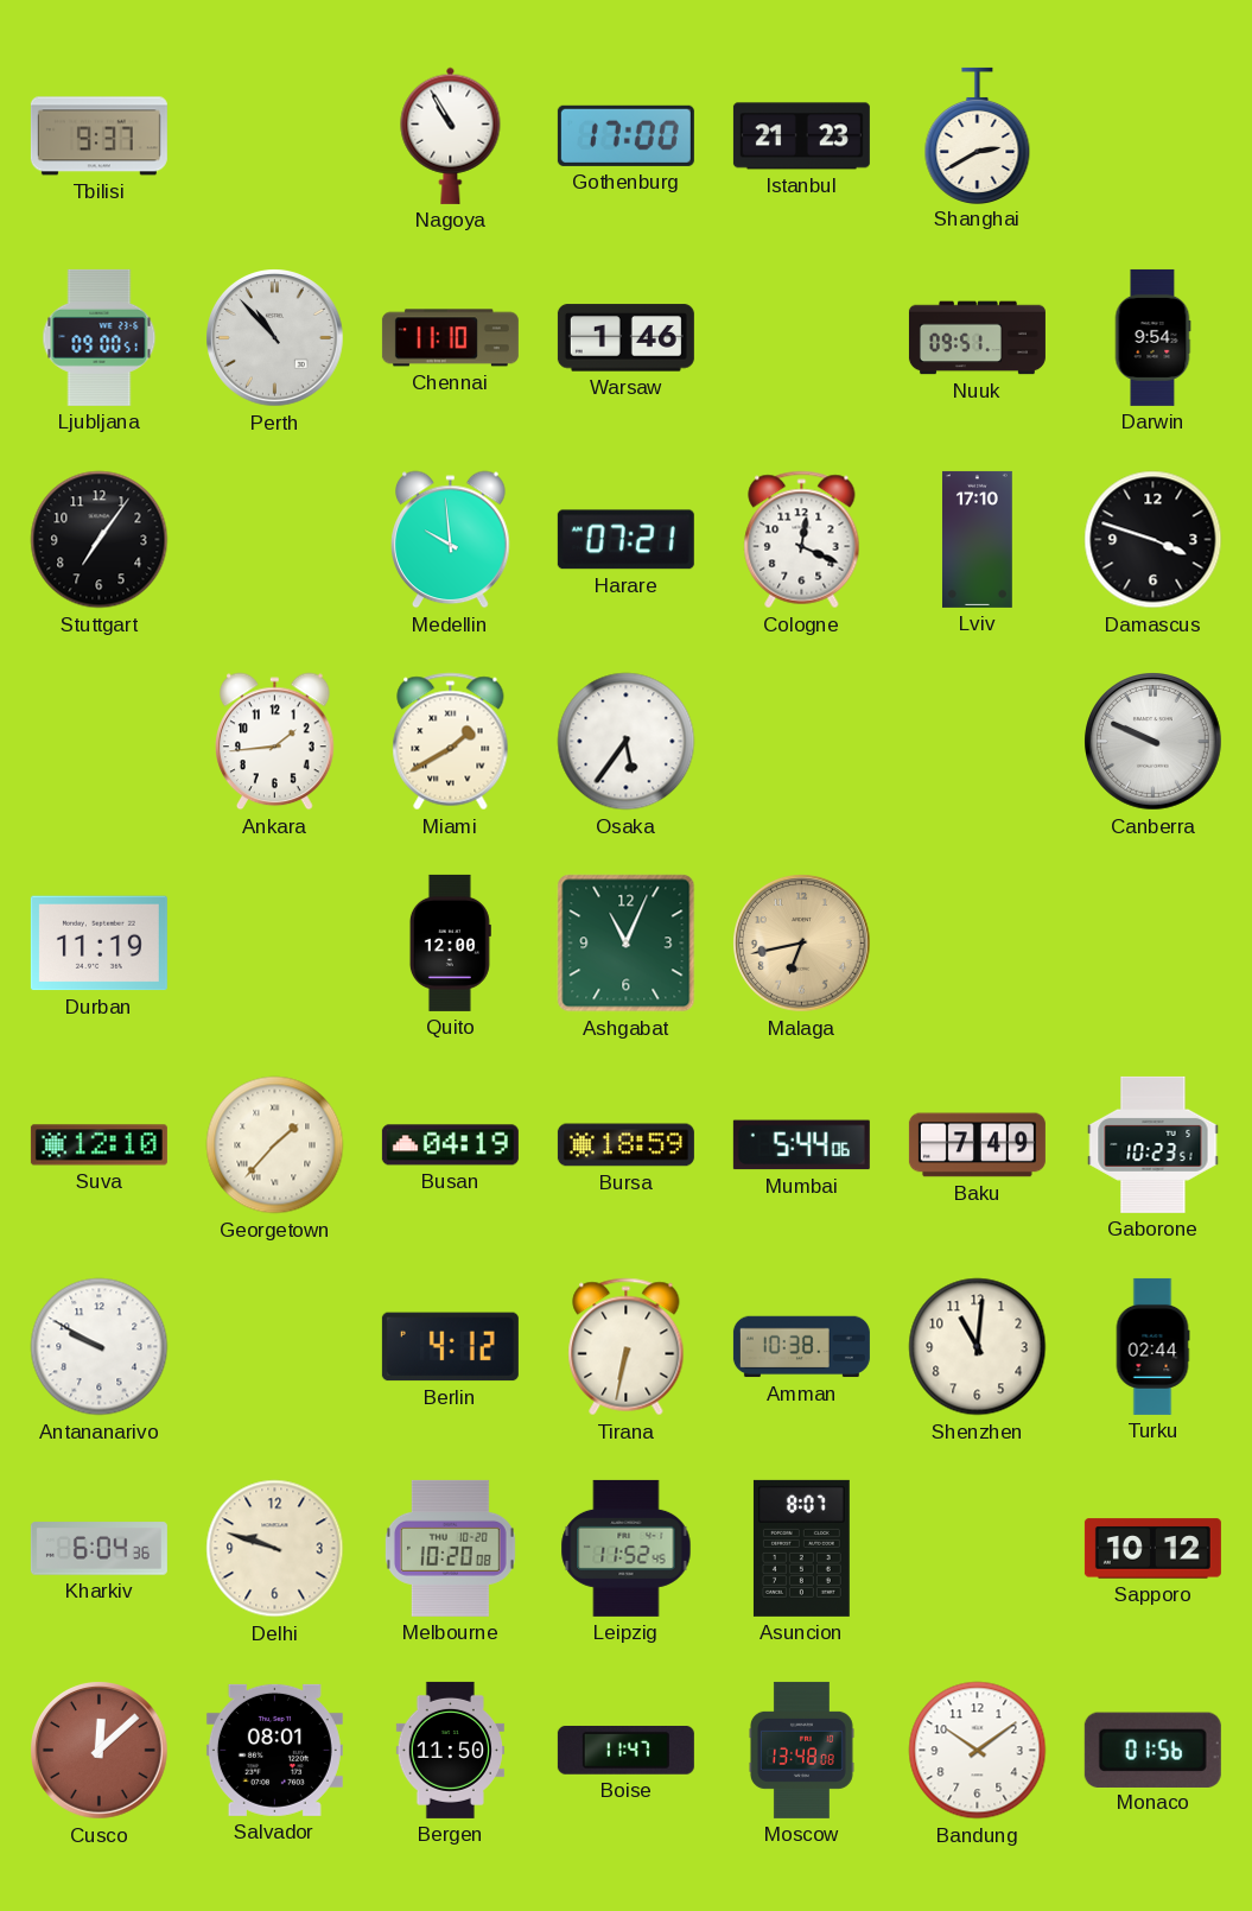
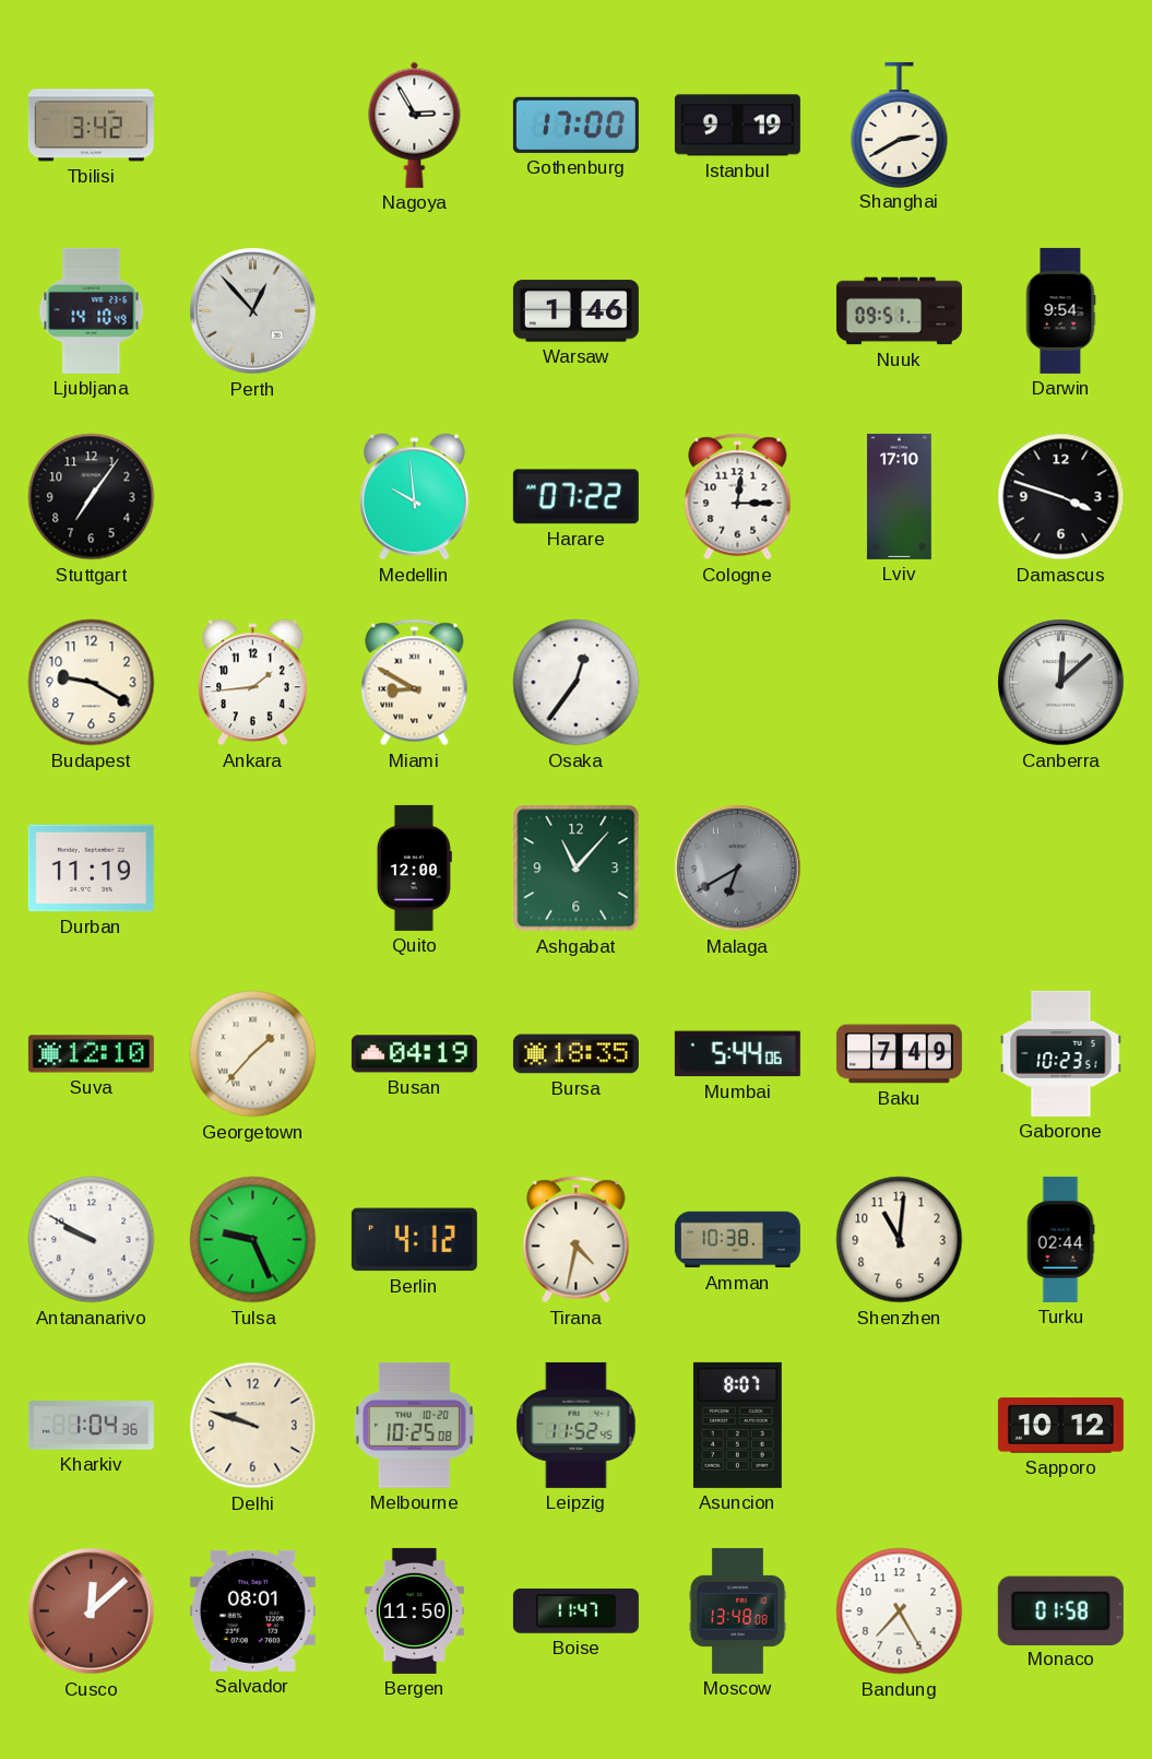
Tbilisi: 9:37 -> 3:42 (91, 126)
Nagoya: 10:55 -> 2:55 (415, 125)
Istanbul: 21:23 -> 9:19 (737, 126)
Ljubljana: 09:00 -> 14:10 (92, 310)
Perth: 10:53 -> 12:53 (253, 311)
Chennai: 11:10 -> none (450, 338)
Harare: 07:21 -> 07:22 (575, 497)
Cologne: 12:19 -> 12:15 (738, 497)
Budapest: none -> 9:20 (92, 683)
Miami: 1:40 -> 8:50 (415, 683)
Osaka: 5:36 -> 12:36 (577, 683)
Canberra: 9:49 -> 12:08 (1061, 683)
Ashgabat: 11:04 -> 11:07 (577, 869)
Malaga: 6:43 -> 6:40 (738, 869)
Malaga dial: champagne -> grey (738, 869)
Bursa: 18:59 -> 18:35 (575, 1054)
Tulsa: none -> 9:26 (253, 1240)
Tirana: 6:32 -> 4:32 (577, 1240)
Kharkiv: 6:04 -> 1:04 (91, 1426)
Melbourne: 10:20 -> 10:25 (414, 1425)
Bandung: 10:09 -> 7:25 (900, 1612)
Monaco: 01:56 -> 01:58 (1060, 1610)
